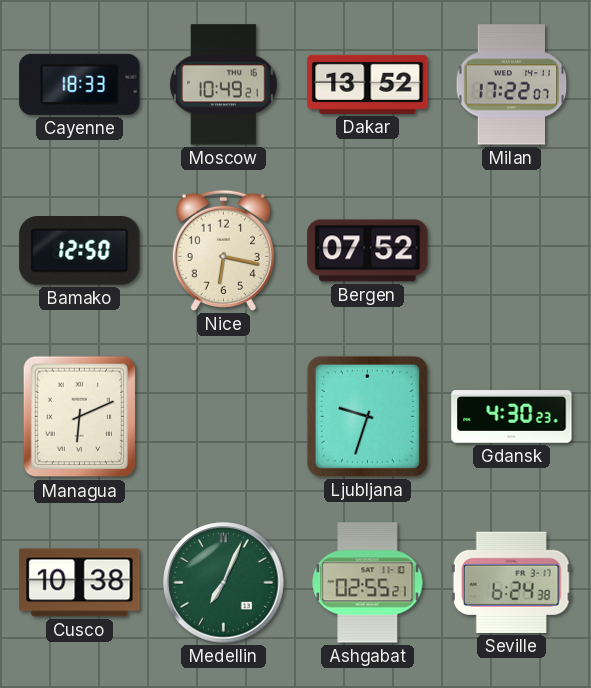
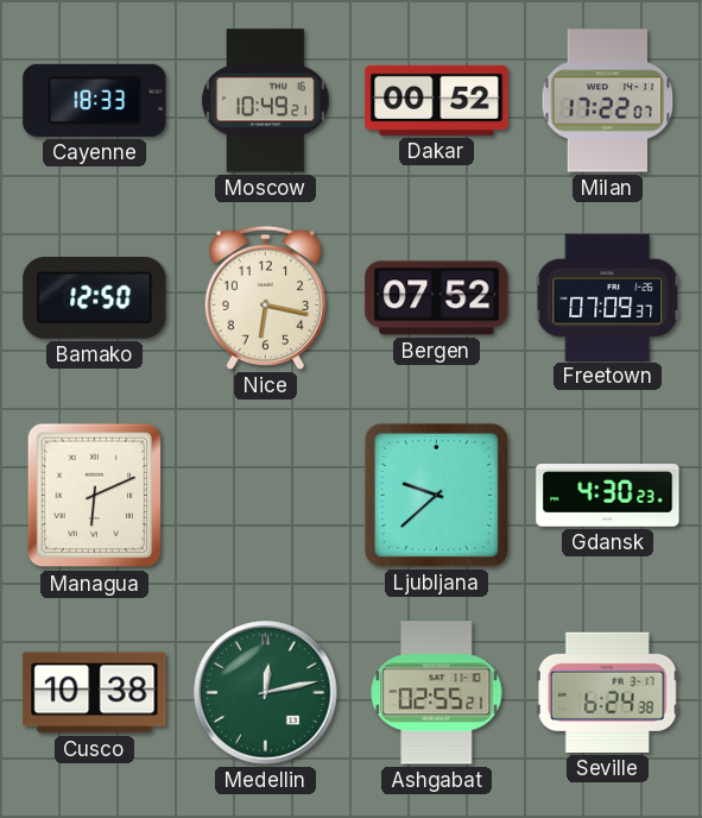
Dakar: 13:52 -> 00:52 (437, 100)
Freetown: none -> 07:09 (608, 297)
Ljubljana: 9:33 -> 9:38 (436, 495)
Medellin: 7:04 -> 12:13 (266, 693)
